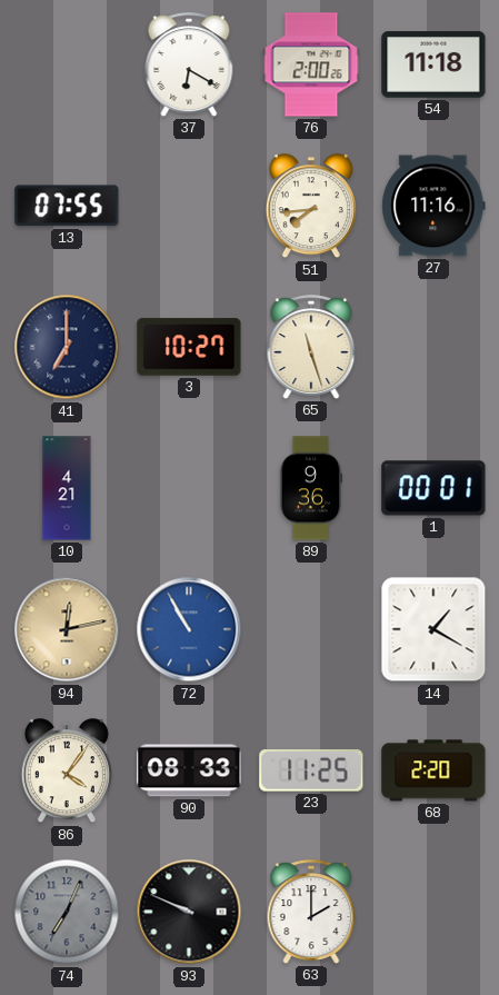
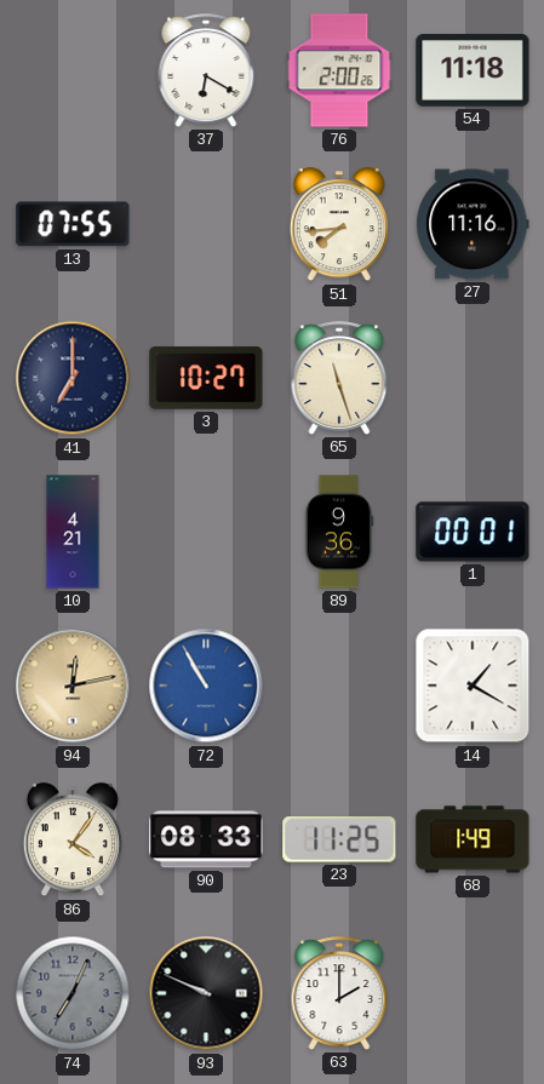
68: 2:20 -> 1:49 (473, 839)
